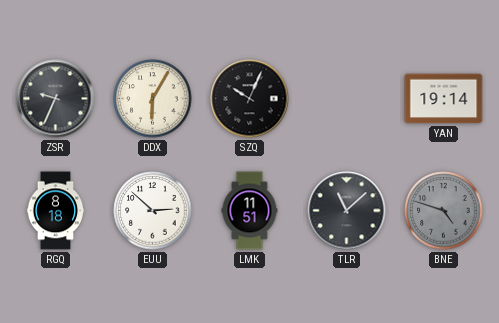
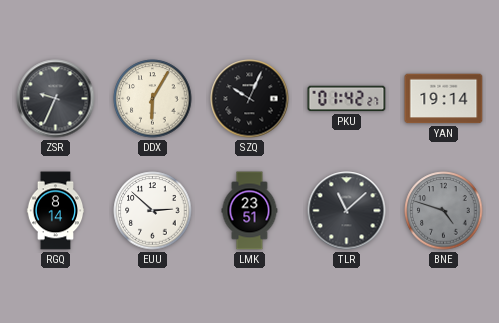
PKU: none -> 01:42 (347, 99)
RGQ: 8:18 -> 8:14 (56, 211)
LMK: 11:51 -> 23:51 (250, 211)
